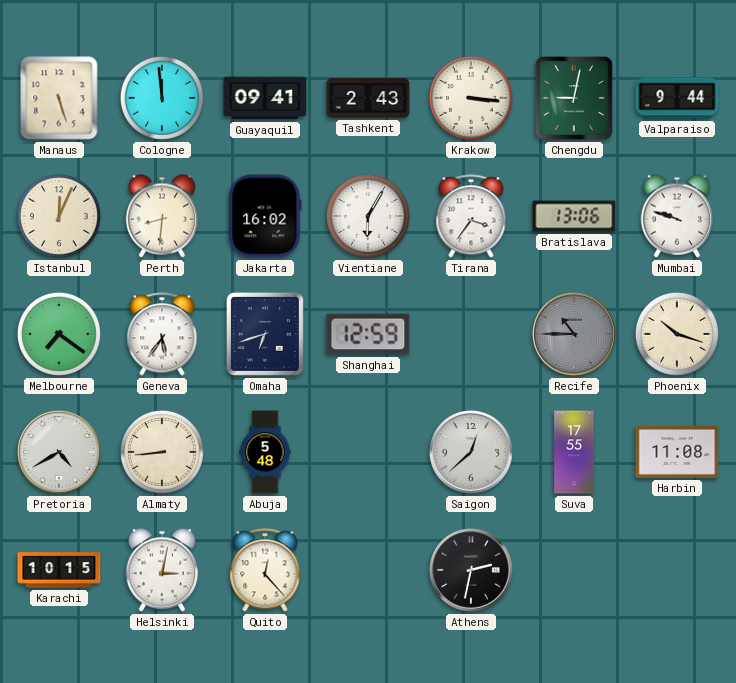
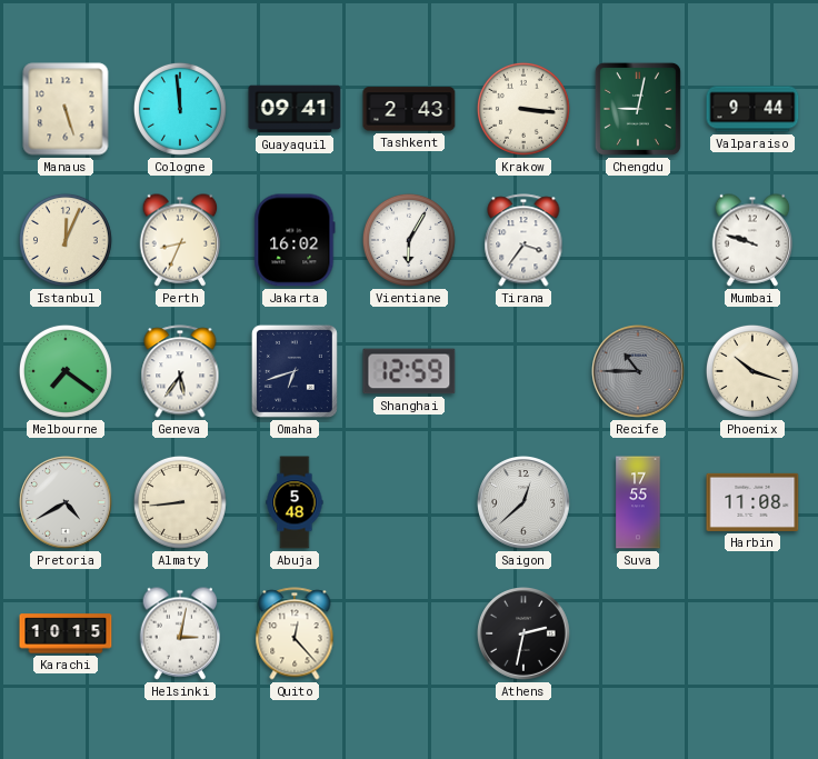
Perth: 8:31 -> 8:34 (180, 240)
Bratislava: 13:06 -> none (574, 216)
